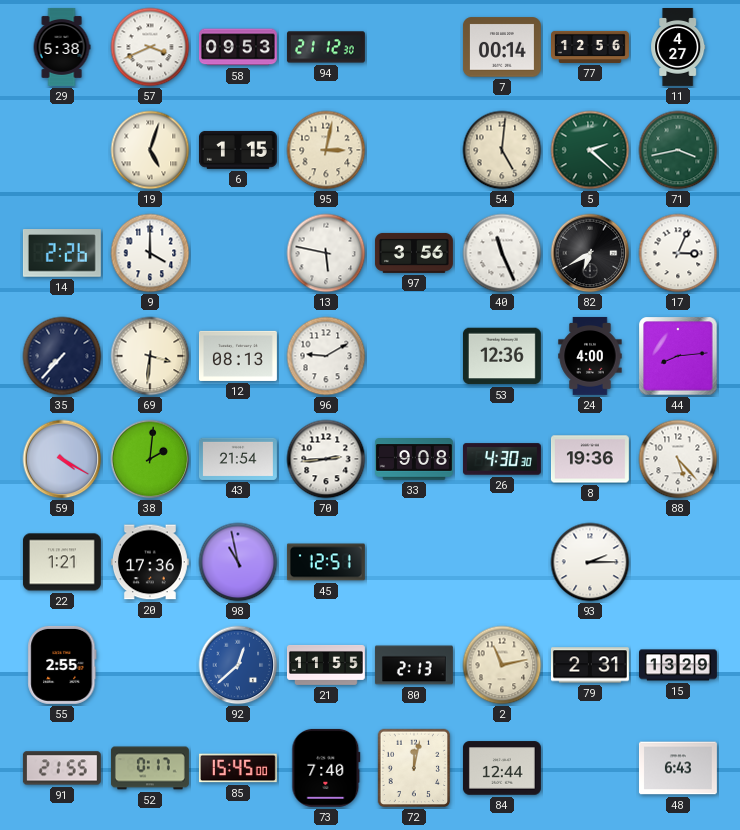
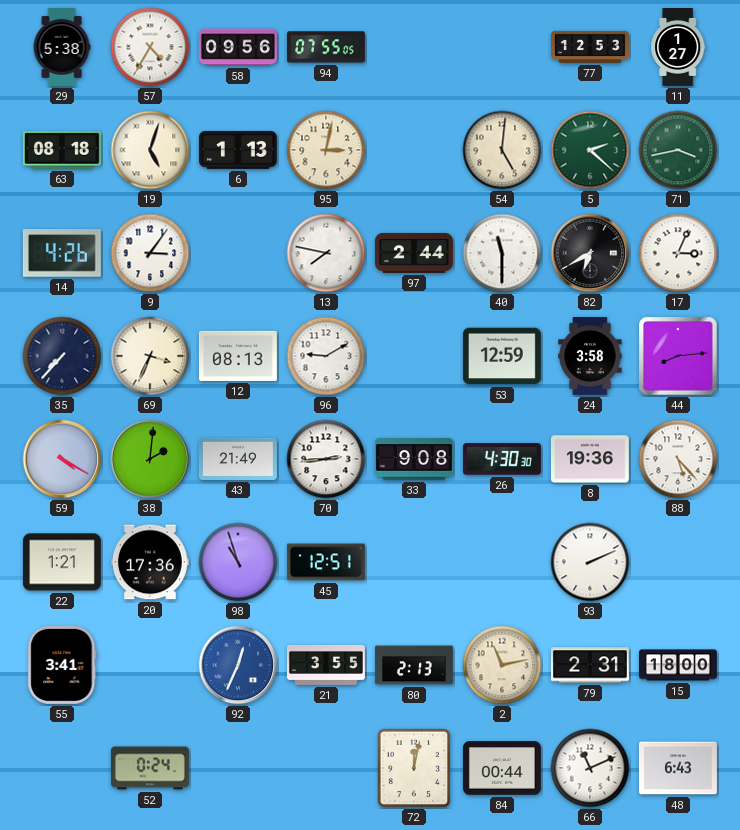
57: 3:41 -> 4:35 (150, 47)
58: 09:53 -> 09:56 (238, 47)
94: 21:12 -> 07:55 (326, 47)
7: 00:14 -> none (502, 47)
77: 12:56 -> 12:53 (591, 47)
11: 4:27 -> 1:27 (678, 48)
63: none -> 08:18 (62, 150)
6: 1:15 -> 1:13 (238, 150)
14: 2:26 -> 4:26 (62, 253)
9: 4:00 -> 3:06 (150, 253)
13: 5:47 -> 7:47 (326, 253)
97: 3:56 -> 2:44 (414, 253)
40: 11:26 -> 11:30 (502, 253)
69: 3:31 -> 3:34 (150, 356)
53: 12:36 -> 12:59 (502, 356)
24: 4:00 -> 3:58 (590, 356)
43: 21:54 -> 21:49 (238, 459)
98: 10:58 -> 10:57 (238, 562)
93: 2:15 -> 2:11 (590, 562)
55: 2:55 -> 3:41 (62, 665)
92: 12:38 -> 12:34 (238, 665)
21: 11:55 -> 3:55 (327, 665)
15: 13:29 -> 18:00 (679, 665)
91: 21:55 -> none (62, 768)
52: 0:17 -> 0:24 (150, 768)
85: 15:45 -> none (238, 768)
73: 7:40 -> none (326, 768)
84: 12:44 -> 00:44 (502, 768)
66: none -> 11:11 (590, 768)
